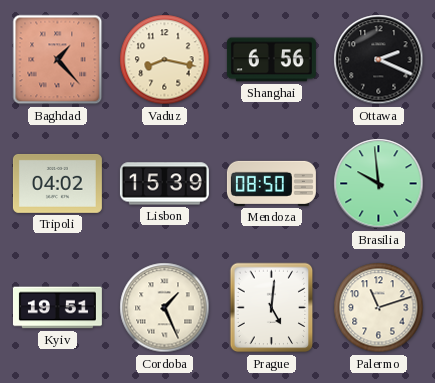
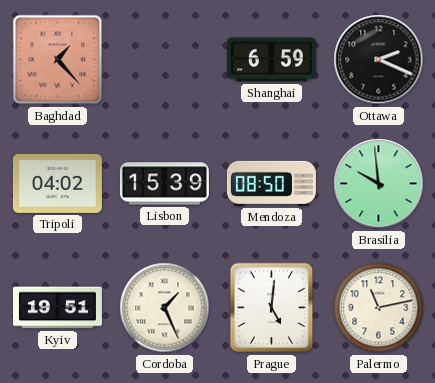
Vaduz: 8:17 -> none (165, 60)
Shanghai: 6:56 -> 6:59 (271, 60)
Palermo: 11:12 -> 11:13 (379, 308)
